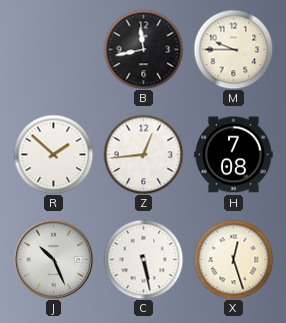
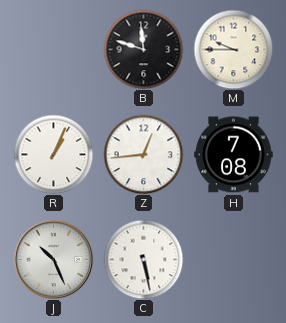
B: 11:43 -> 11:48 (143, 49)
R: 1:52 -> 1:04 (53, 154)
X: 12:27 -> none (233, 259)
